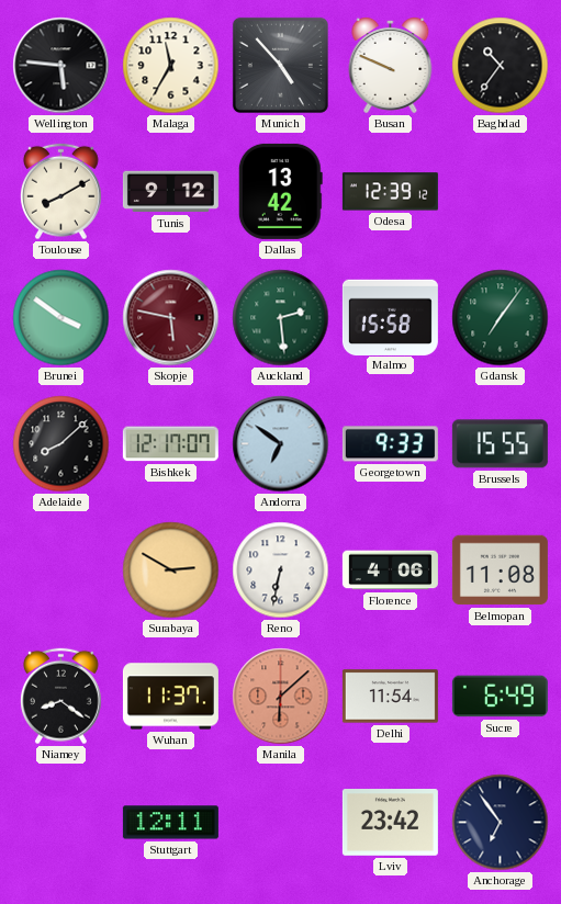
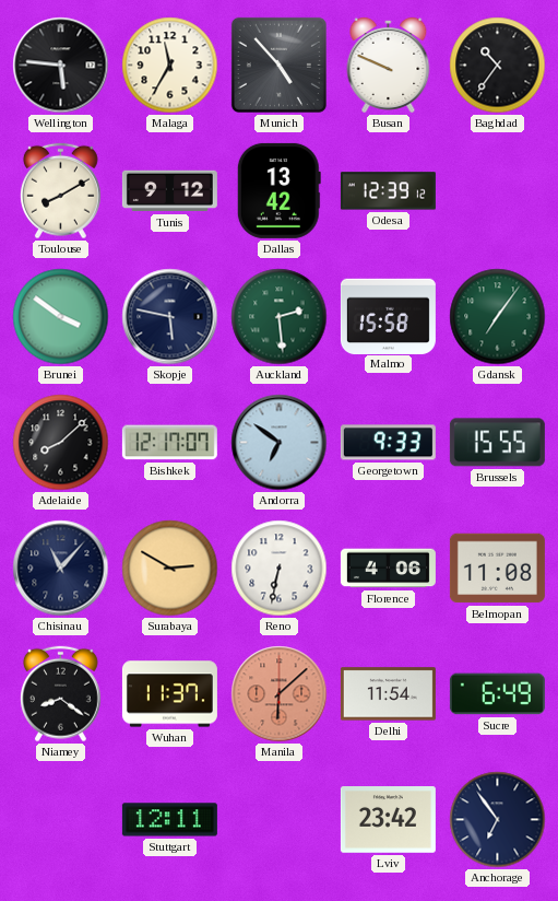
Skopje dial: burgundy -> navy (170, 317)
Chisinau: none -> 11:07 (61, 569)
